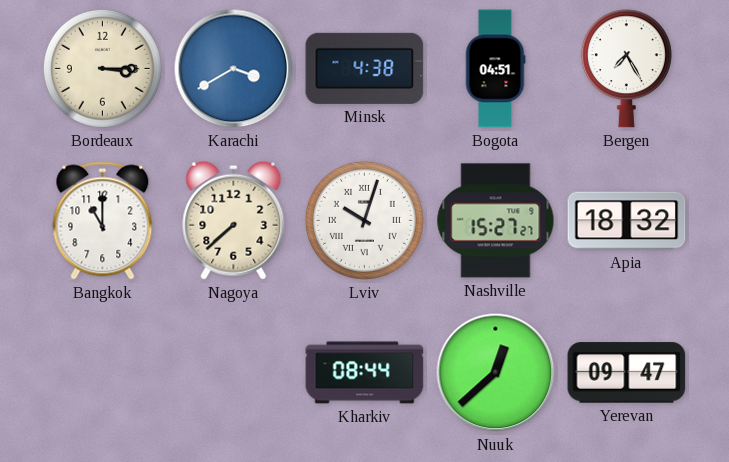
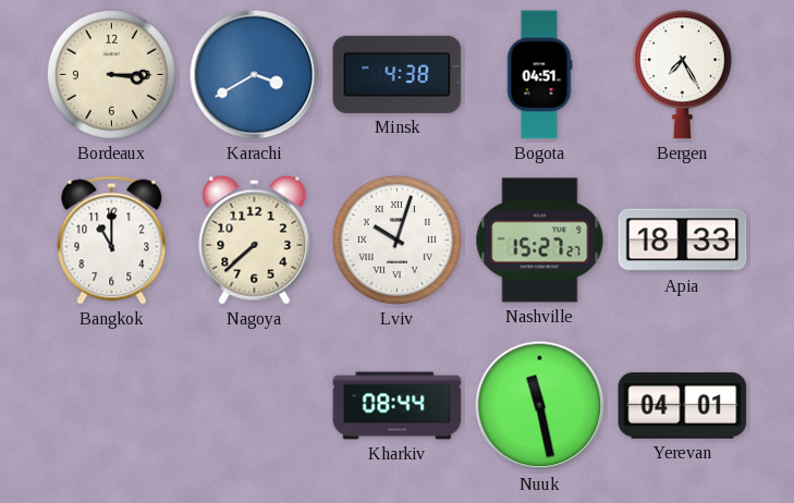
Apia: 18:32 -> 18:33 (683, 241)
Nuuk: 12:38 -> 11:28 (540, 406)
Yerevan: 09:47 -> 04:01 (683, 406)
